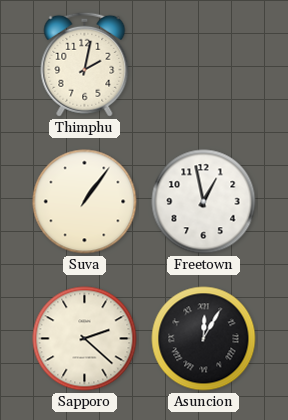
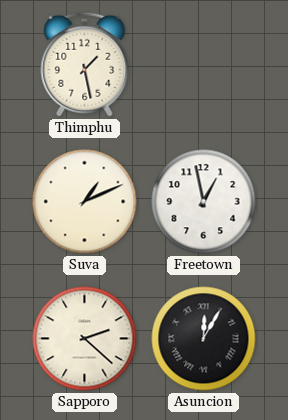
Thimphu: 2:02 -> 1:28 (85, 64)
Suva: 1:06 -> 1:11 (85, 202)
